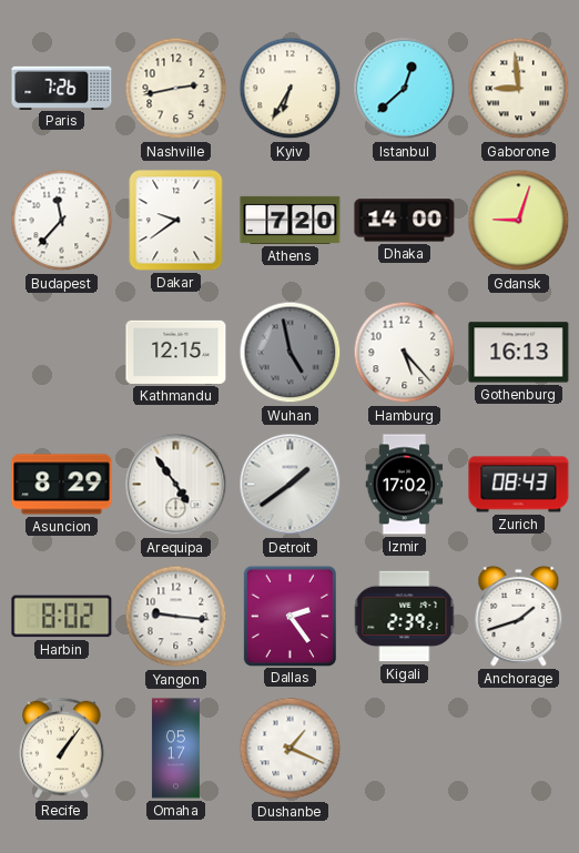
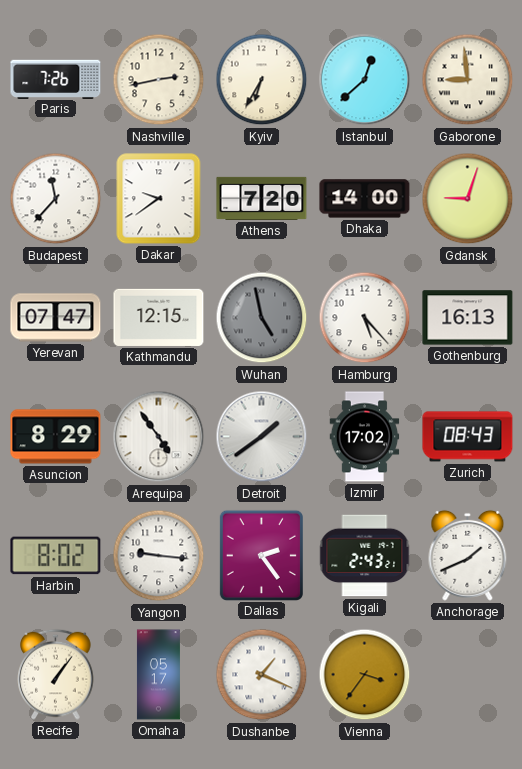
Yerevan: none -> 07:47 (56, 318)
Kigali: 2:39 -> 2:43 (365, 556)
Anchorage: 1:42 -> 1:41 (468, 555)
Vienna: none -> 3:36 (365, 675)
